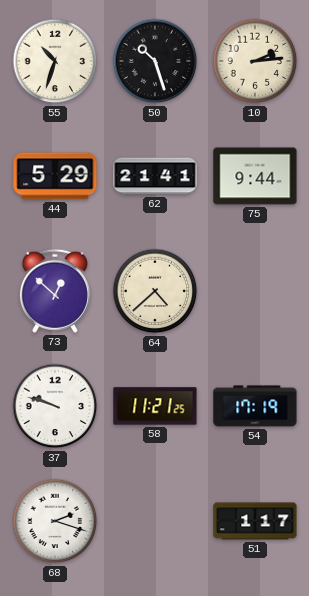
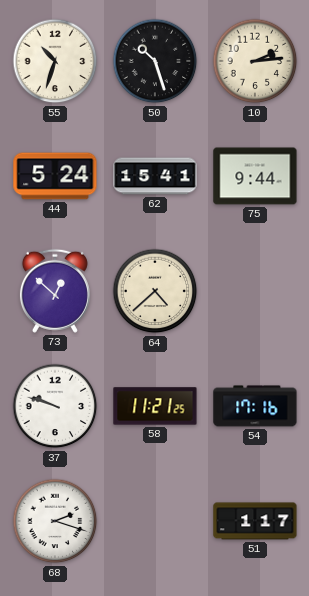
44: 5:29 -> 5:24 (55, 176)
62: 21:41 -> 15:41 (155, 176)
54: 17:19 -> 17:16 (255, 406)
